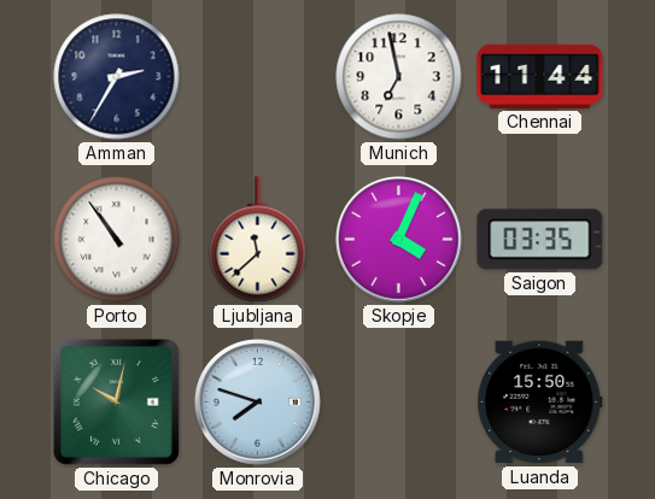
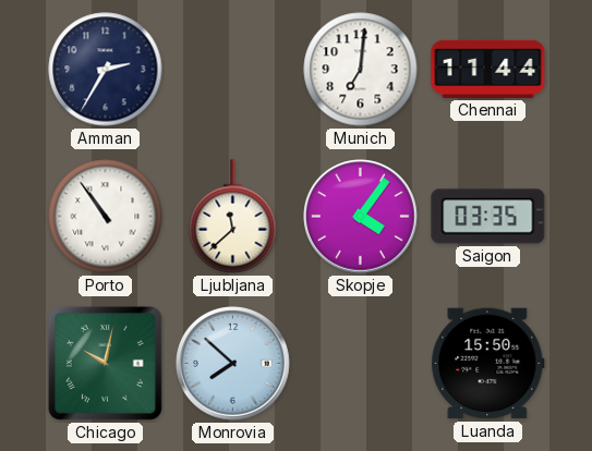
Munich: 6:58 -> 7:01 (361, 70)
Skopje: 4:04 -> 4:06 (361, 217)
Monrovia: 7:48 -> 7:52 (233, 364)
